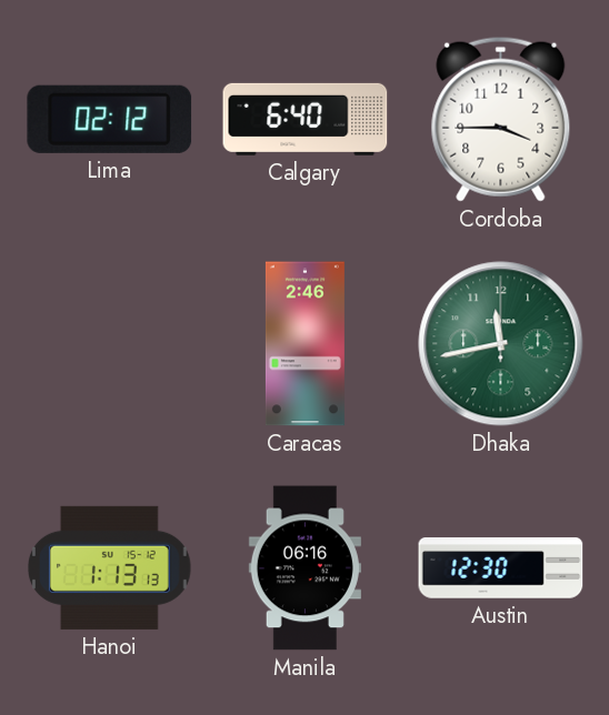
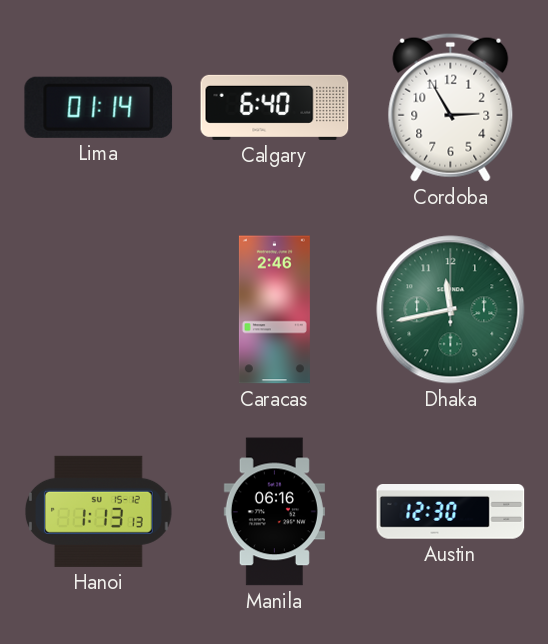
Lima: 02:12 -> 01:14 (99, 107)
Cordoba: 3:45 -> 2:55 (451, 107)
